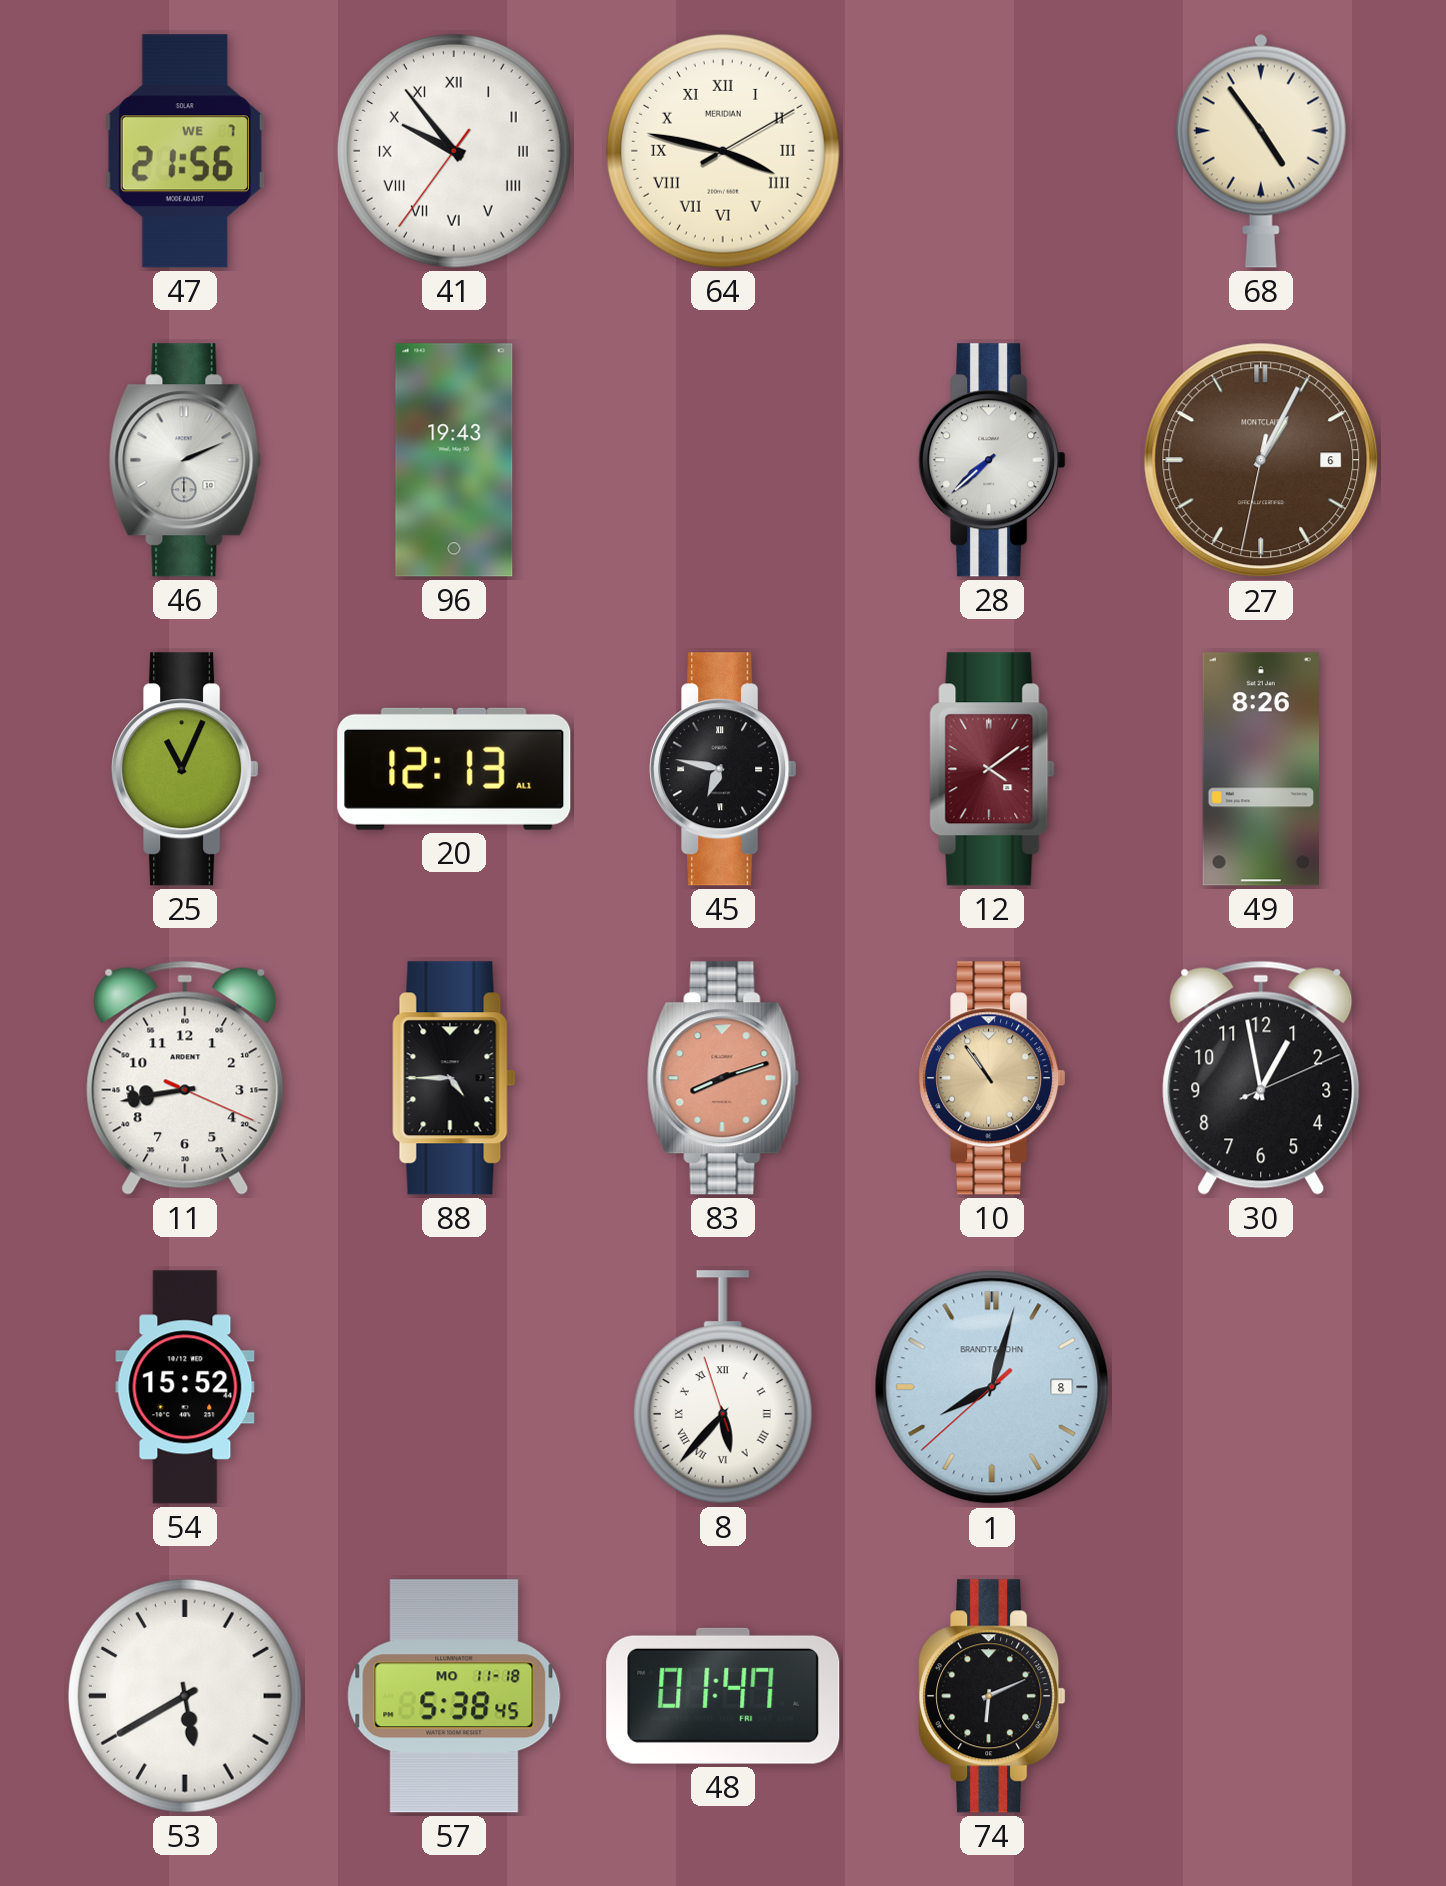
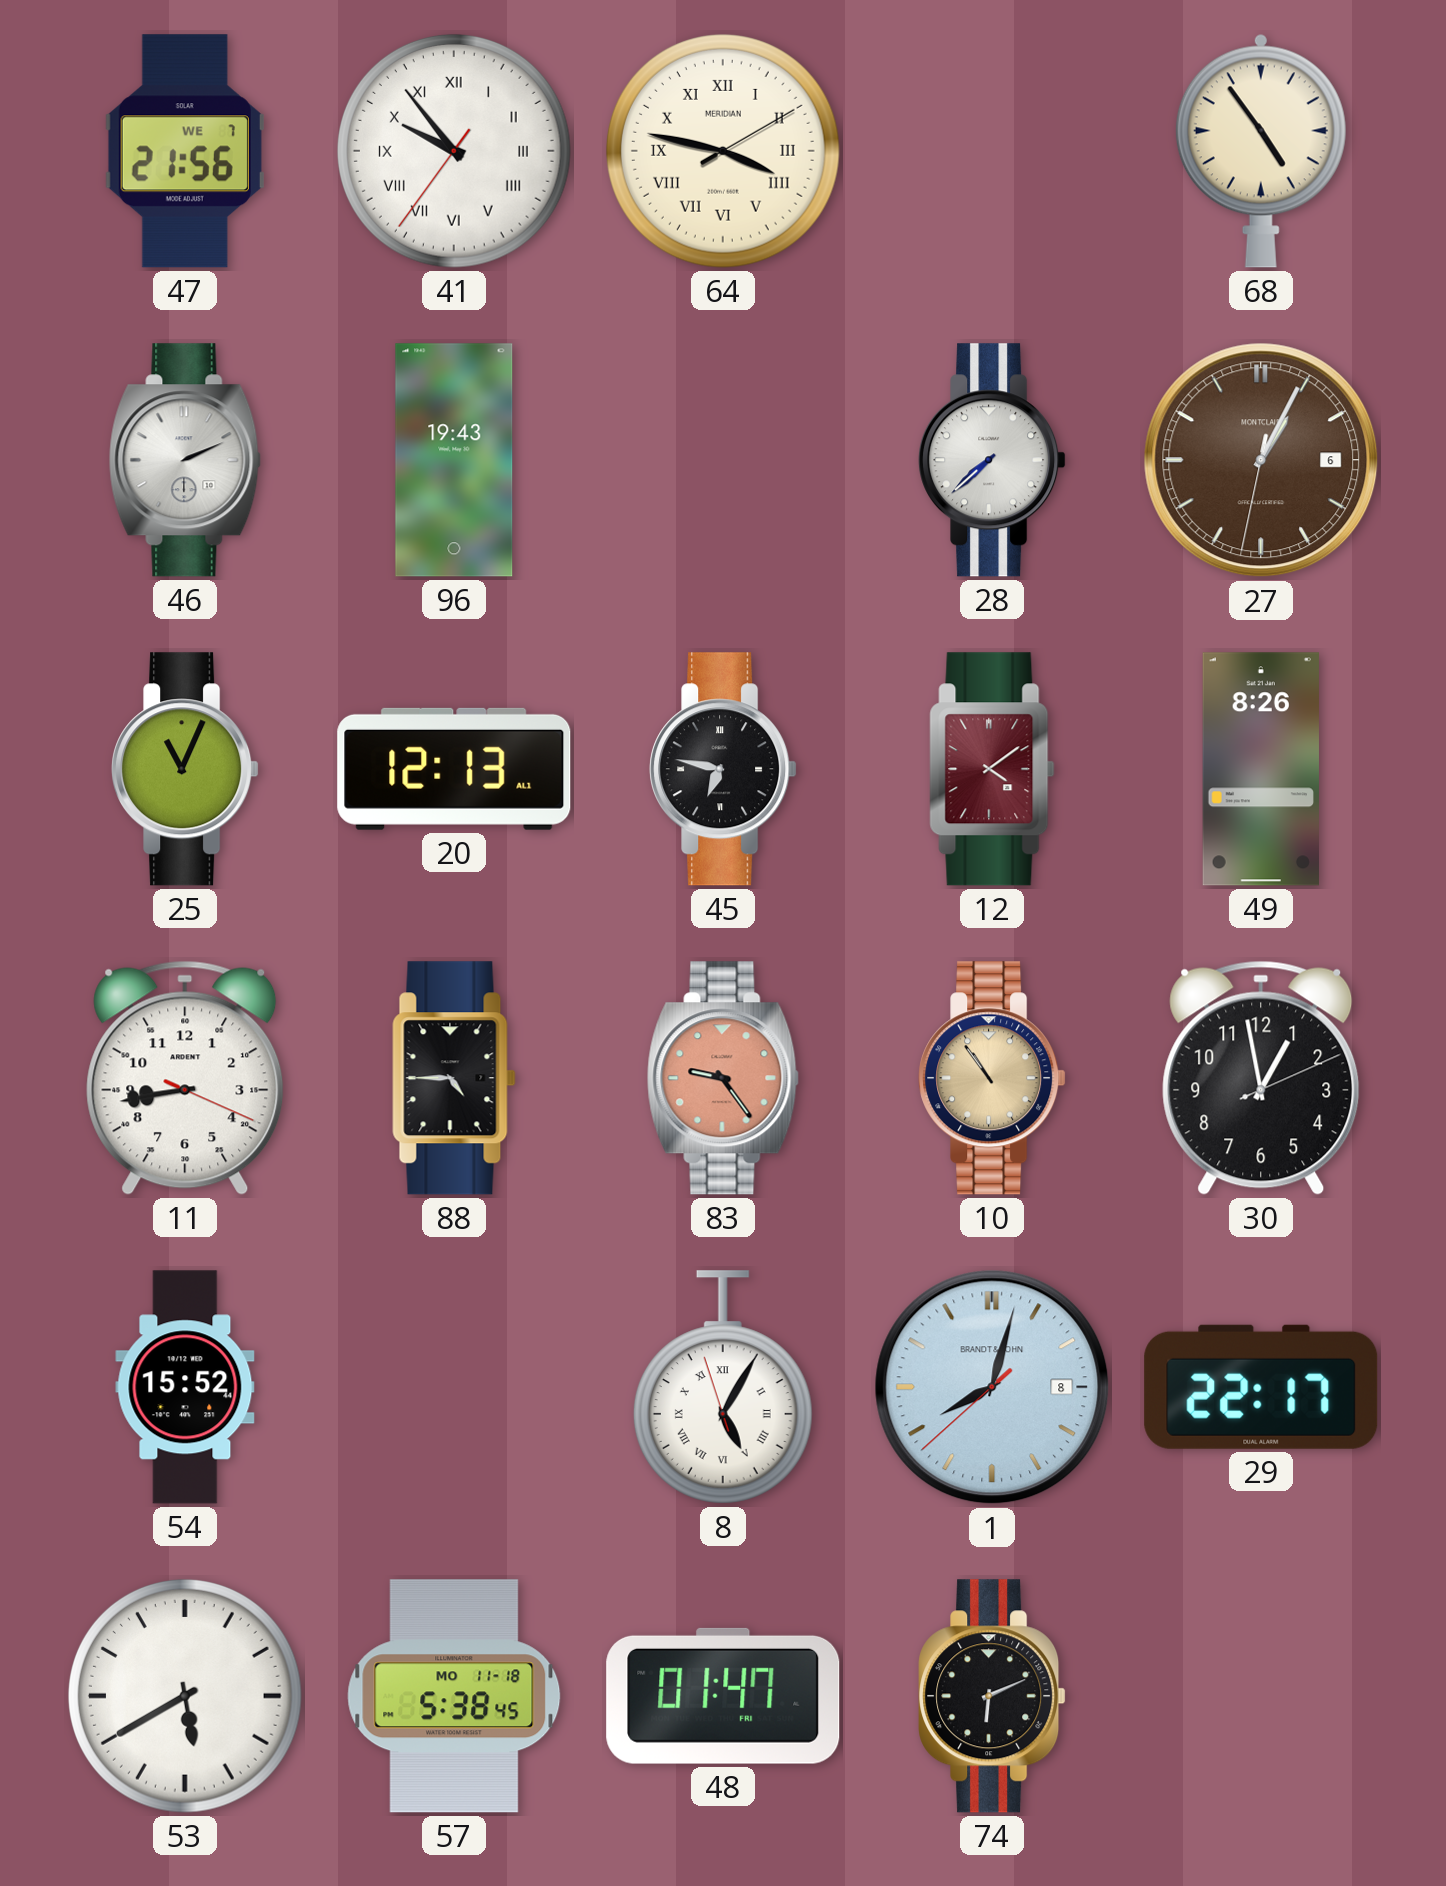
83: 8:12 -> 9:24 (723, 1078)
8: 5:36 -> 5:04 (723, 1387)
29: none -> 22:17 (1261, 1387)
